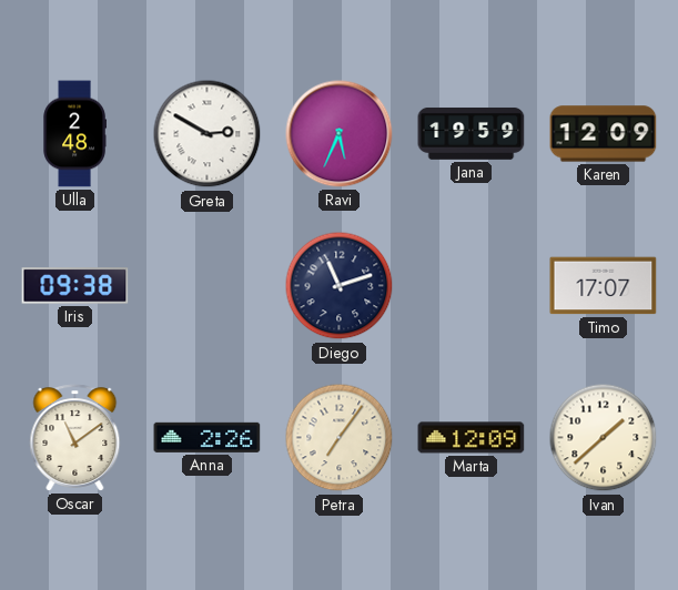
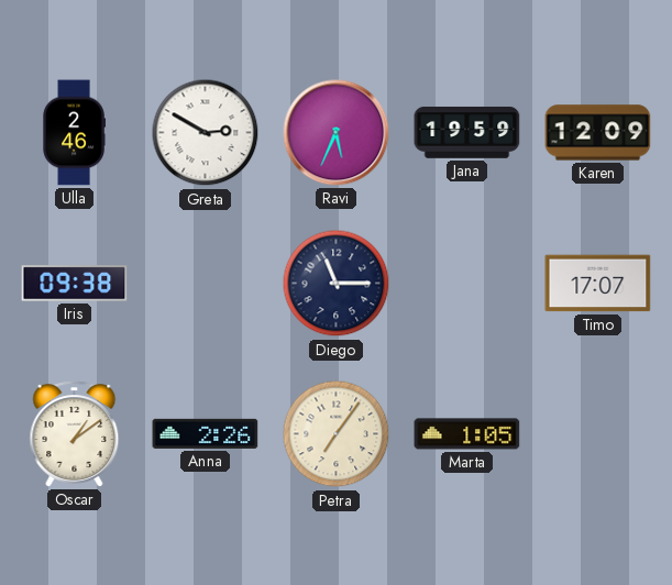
Ulla: 2:48 -> 2:46 (74, 133)
Diego: 11:12 -> 11:15 (337, 284)
Oscar: 11:09 -> 1:09 (75, 434)
Marta: 12:09 -> 1:05 (467, 434)
Ivan: 1:38 -> none (604, 438)
